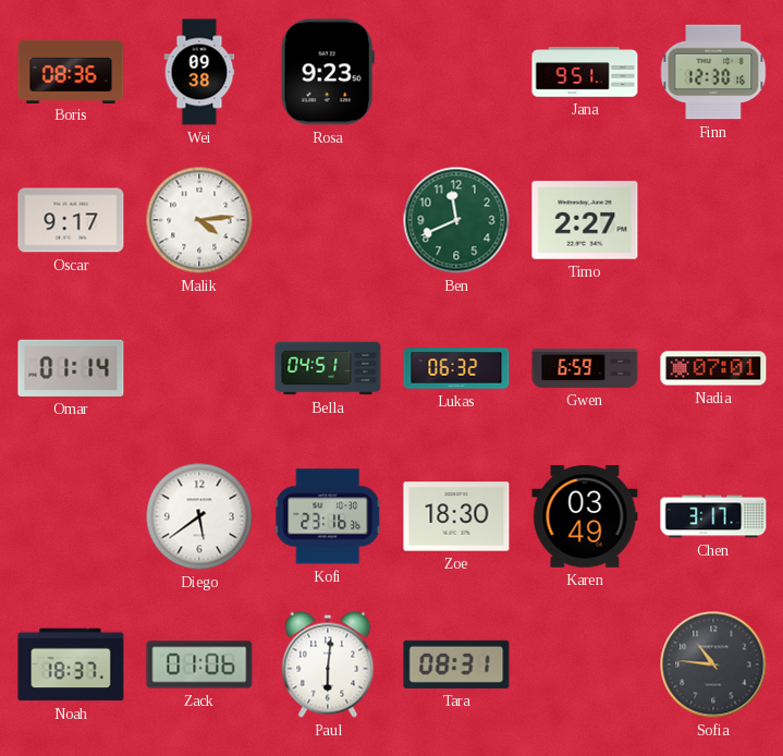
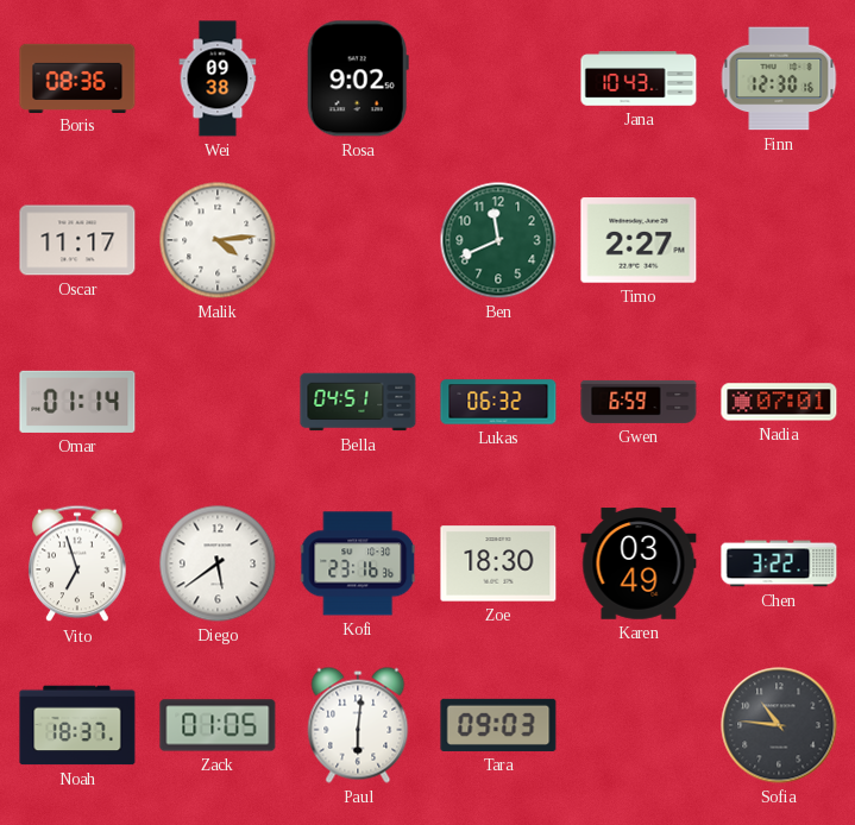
Rosa: 9:23 -> 9:02 (358, 78)
Jana: 9:51 -> 10:43 (639, 78)
Oscar: 9:17 -> 11:17 (77, 240)
Vito: none -> 6:57 (77, 563)
Chen: 3:17 -> 3:22 (779, 563)
Zack: 01:06 -> 01:05 (218, 725)
Tara: 08:31 -> 09:03 (498, 725)
